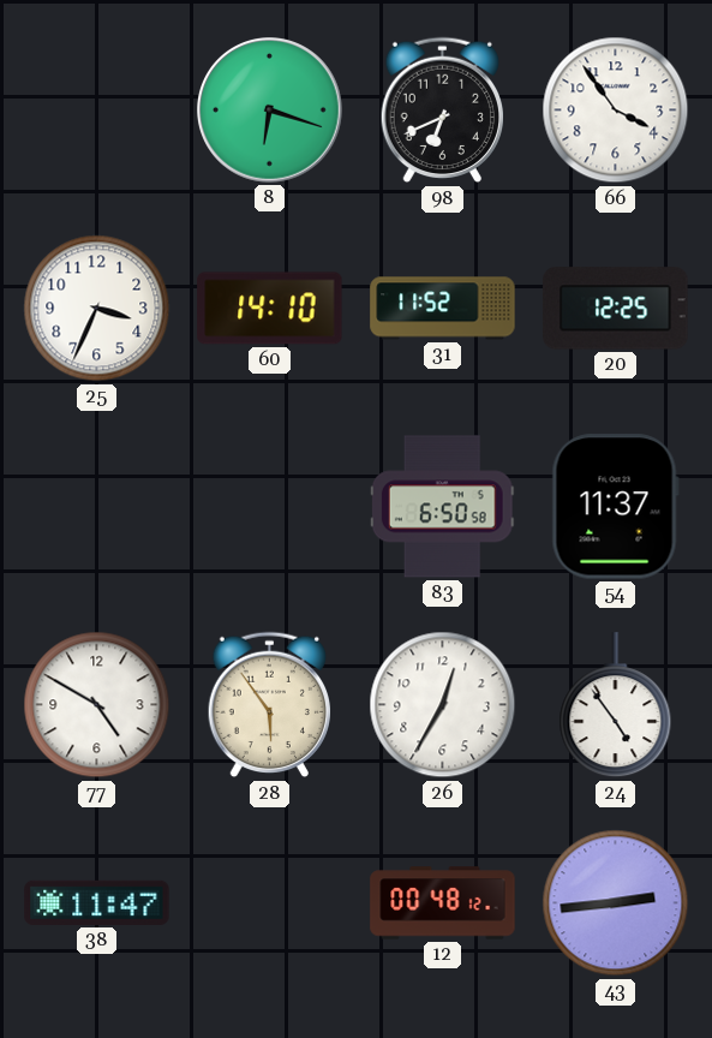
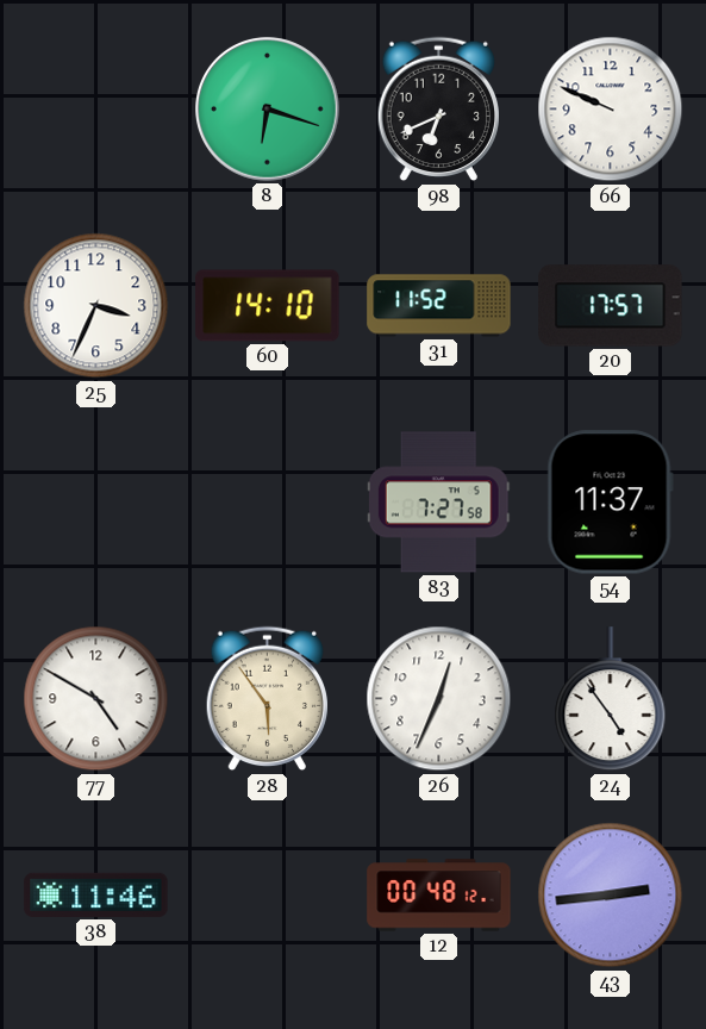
66: 3:54 -> 9:49 (611, 110)
20: 12:25 -> 17:57 (611, 306)
83: 6:50 -> 7:27 (438, 503)
26: 12:35 -> 12:34 (439, 699)
38: 11:47 -> 11:46 (96, 894)
